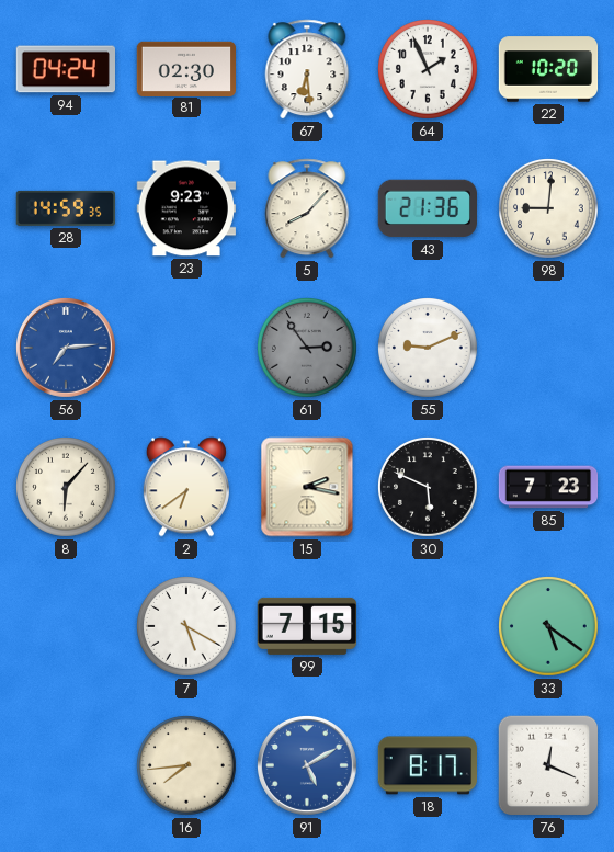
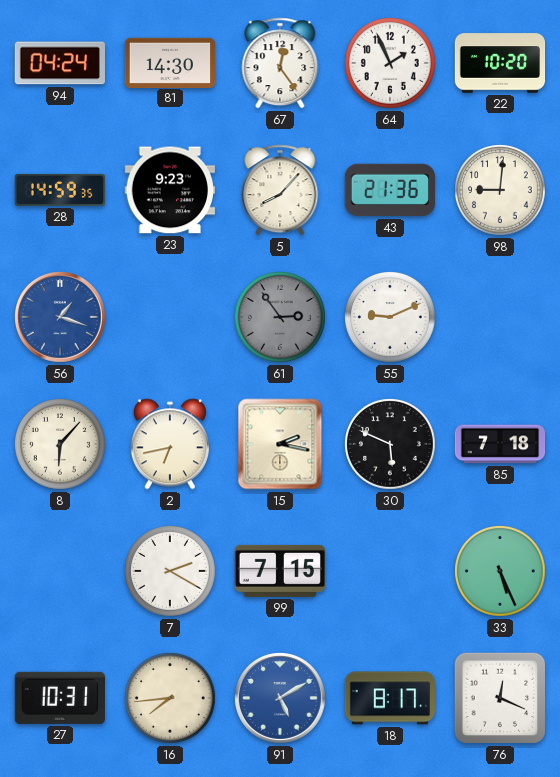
81: 02:30 -> 14:30 (169, 62)
67: 6:29 -> 12:24 (280, 63)
56: 7:14 -> 1:18 (60, 317)
2: 6:39 -> 6:43 (170, 444)
85: 7:23 -> 7:18 (500, 444)
7: 5:20 -> 2:20 (171, 572)
33: 5:21 -> 5:26 (501, 572)
27: none -> 10:31 (60, 698)
